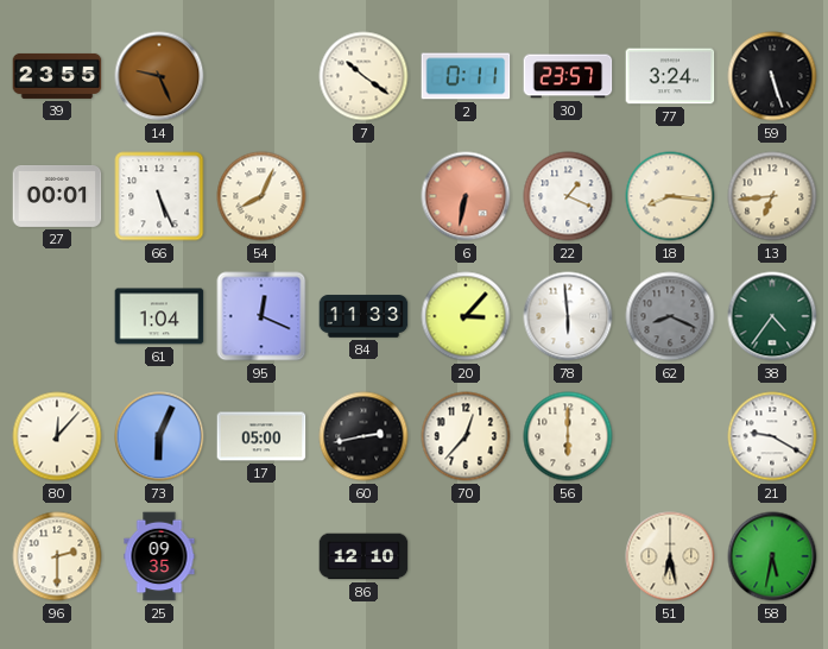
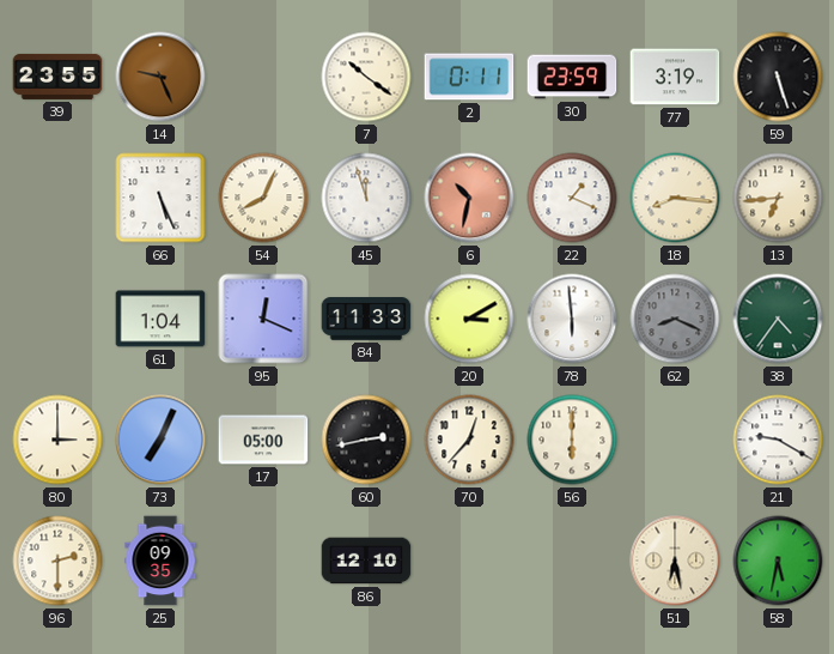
30: 23:57 -> 23:59 (572, 77)
77: 3:24 -> 3:19 (675, 77)
27: 00:01 -> none (57, 196)
45: none -> 11:57 (366, 198)
6: 6:32 -> 10:32 (469, 198)
20: 3:07 -> 3:10 (469, 319)
80: 12:07 -> 3:00 (57, 440)
73: 6:04 -> 7:04 (160, 440)
